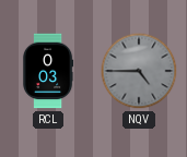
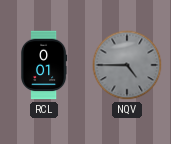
RCL: 0:03 -> 0:01 (44, 65)
